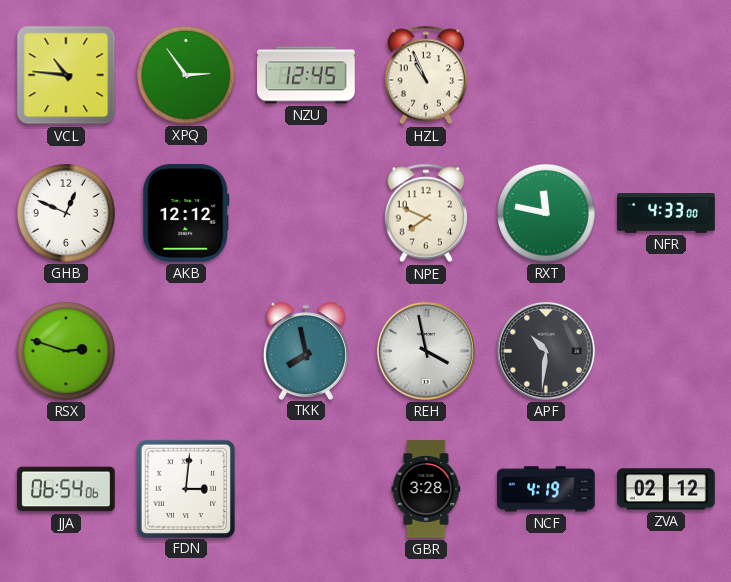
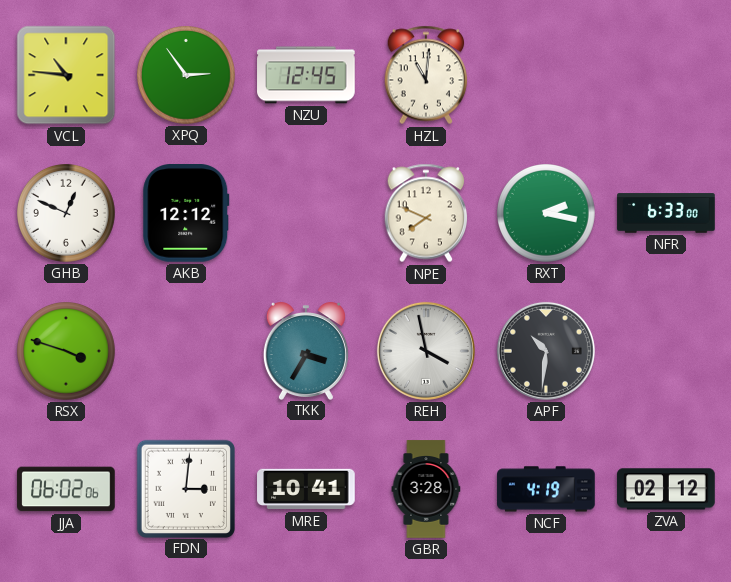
HZL: 10:56 -> 11:01 (426, 75)
RXT: 11:47 -> 2:17 (547, 214)
NFR: 4:33 -> 6:33 (666, 213)
RSX: 2:48 -> 3:48 (67, 352)
TKK: 7:58 -> 3:35 (306, 351)
JJA: 06:54 -> 06:02 (66, 489)
MRE: none -> 10:41 (306, 489)
